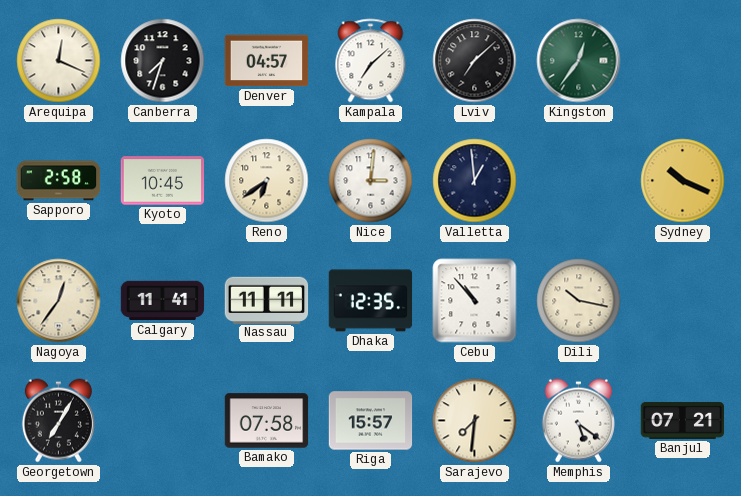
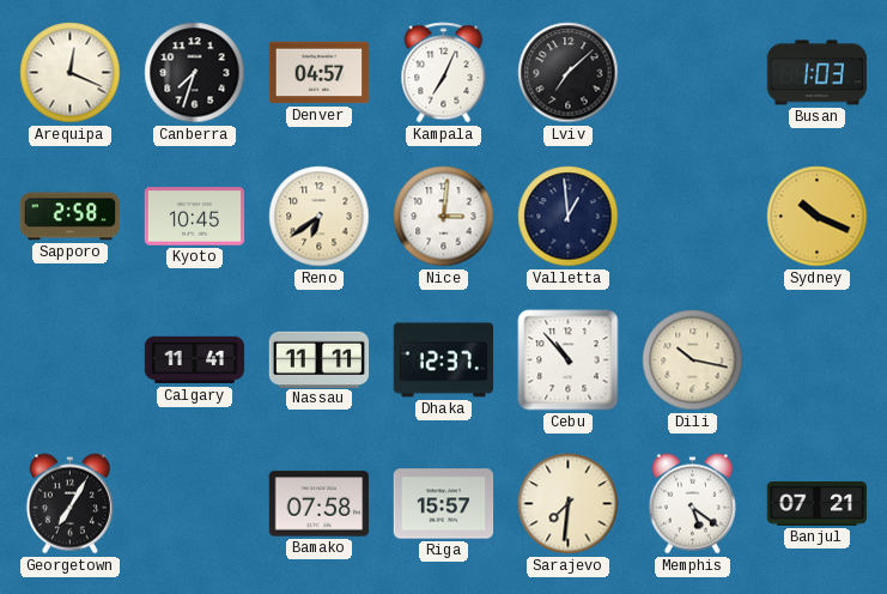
Kampala: 7:08 -> 7:04 (444, 73)
Kingston: 12:36 -> none (579, 61)
Busan: none -> 1:03 (818, 73)
Nagoya: 12:36 -> none (59, 301)
Dhaka: 12:35 -> 12:37 (444, 360)
